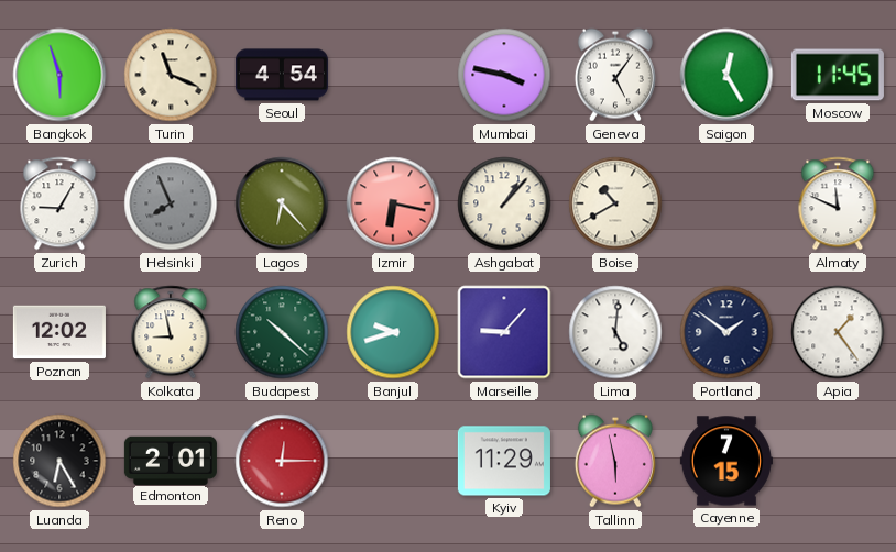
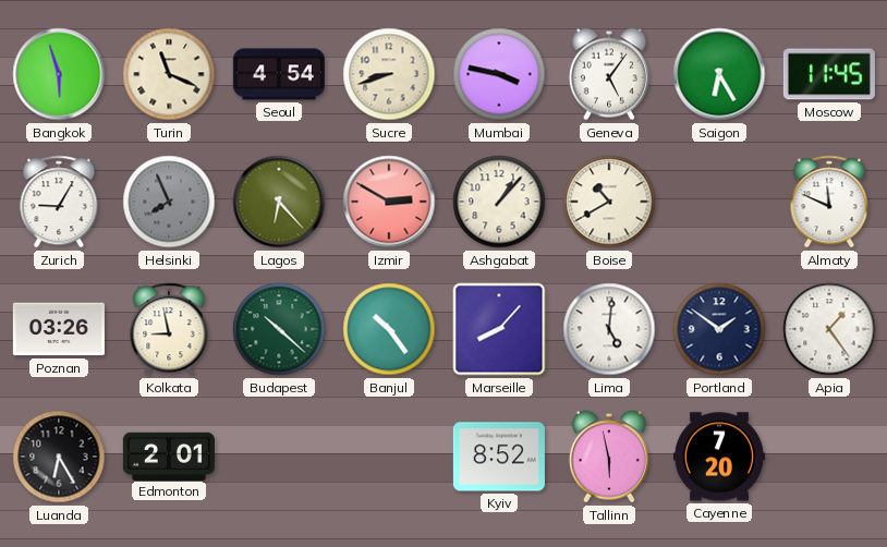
Sucre: none -> 8:42 (389, 74)
Saigon: 12:25 -> 6:25 (719, 74)
Izmir: 6:17 -> 2:50 (389, 202)
Poznan: 12:02 -> 03:26 (59, 329)
Banjul: 9:42 -> 10:24 (389, 329)
Marseille: 9:07 -> 8:07 (499, 329)
Reno: 12:15 -> none (282, 461)
Kyiv: 11:29 -> 8:52 (499, 457)
Cayenne: 7:15 -> 7:20 (719, 457)
